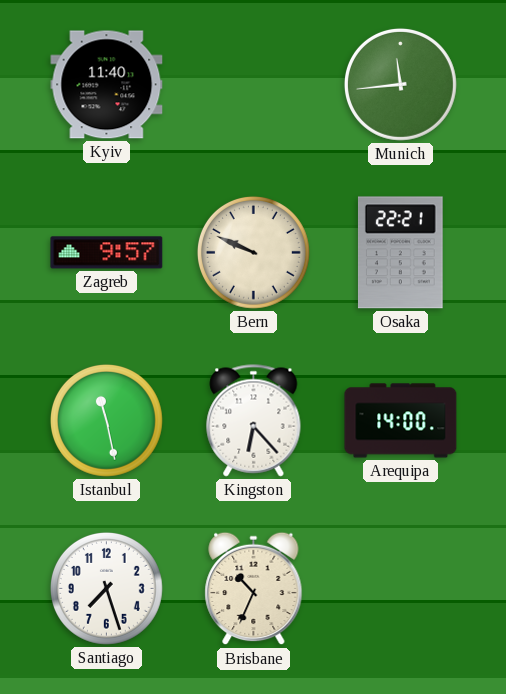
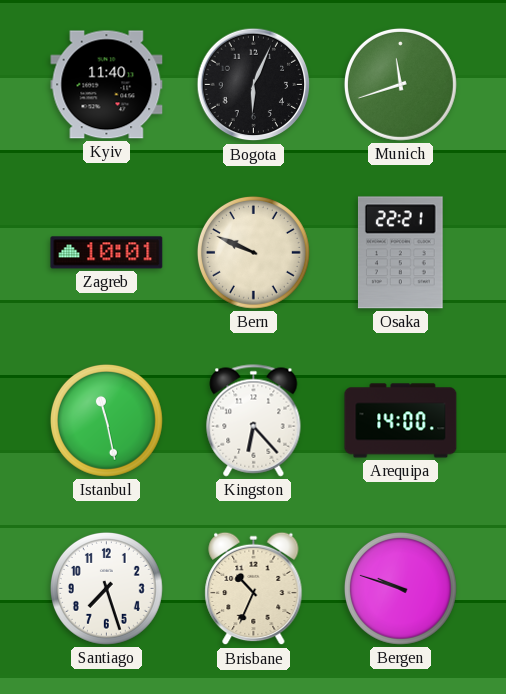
Bogota: none -> 6:04 (254, 85)
Munich: 11:44 -> 11:42 (400, 84)
Zagreb: 9:57 -> 10:01 (107, 253)
Bergen: none -> 9:48 (400, 588)
